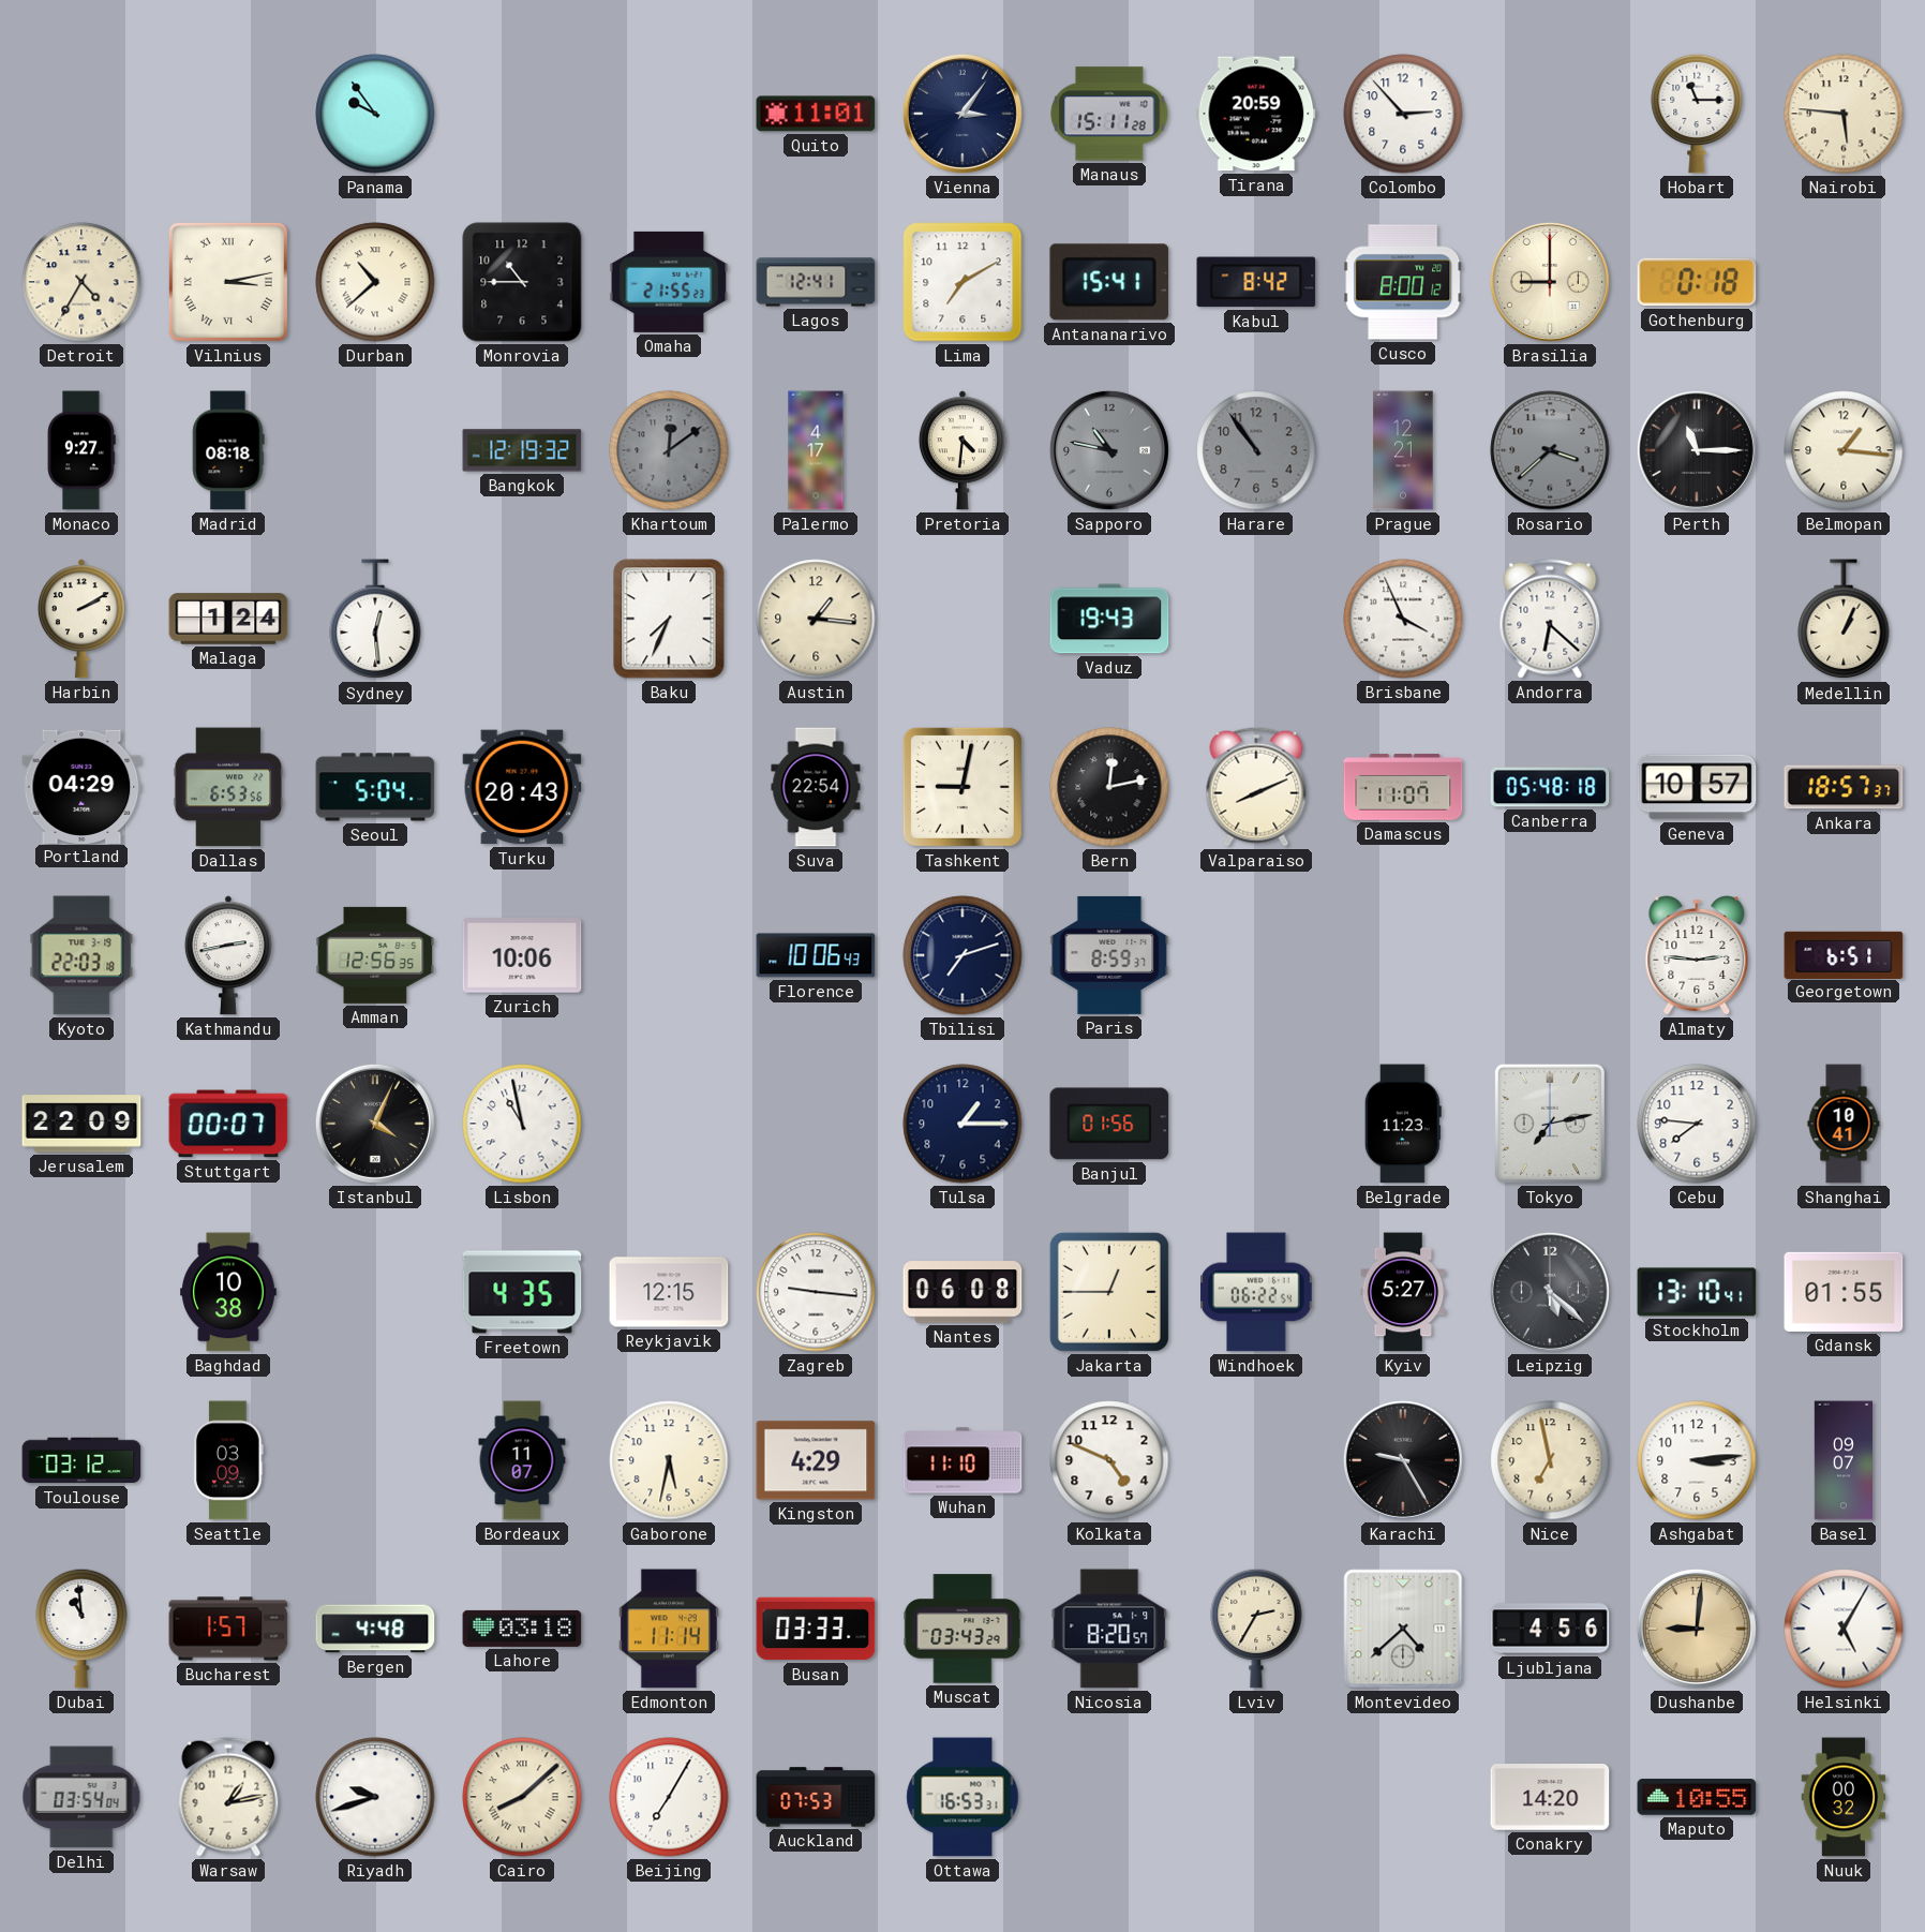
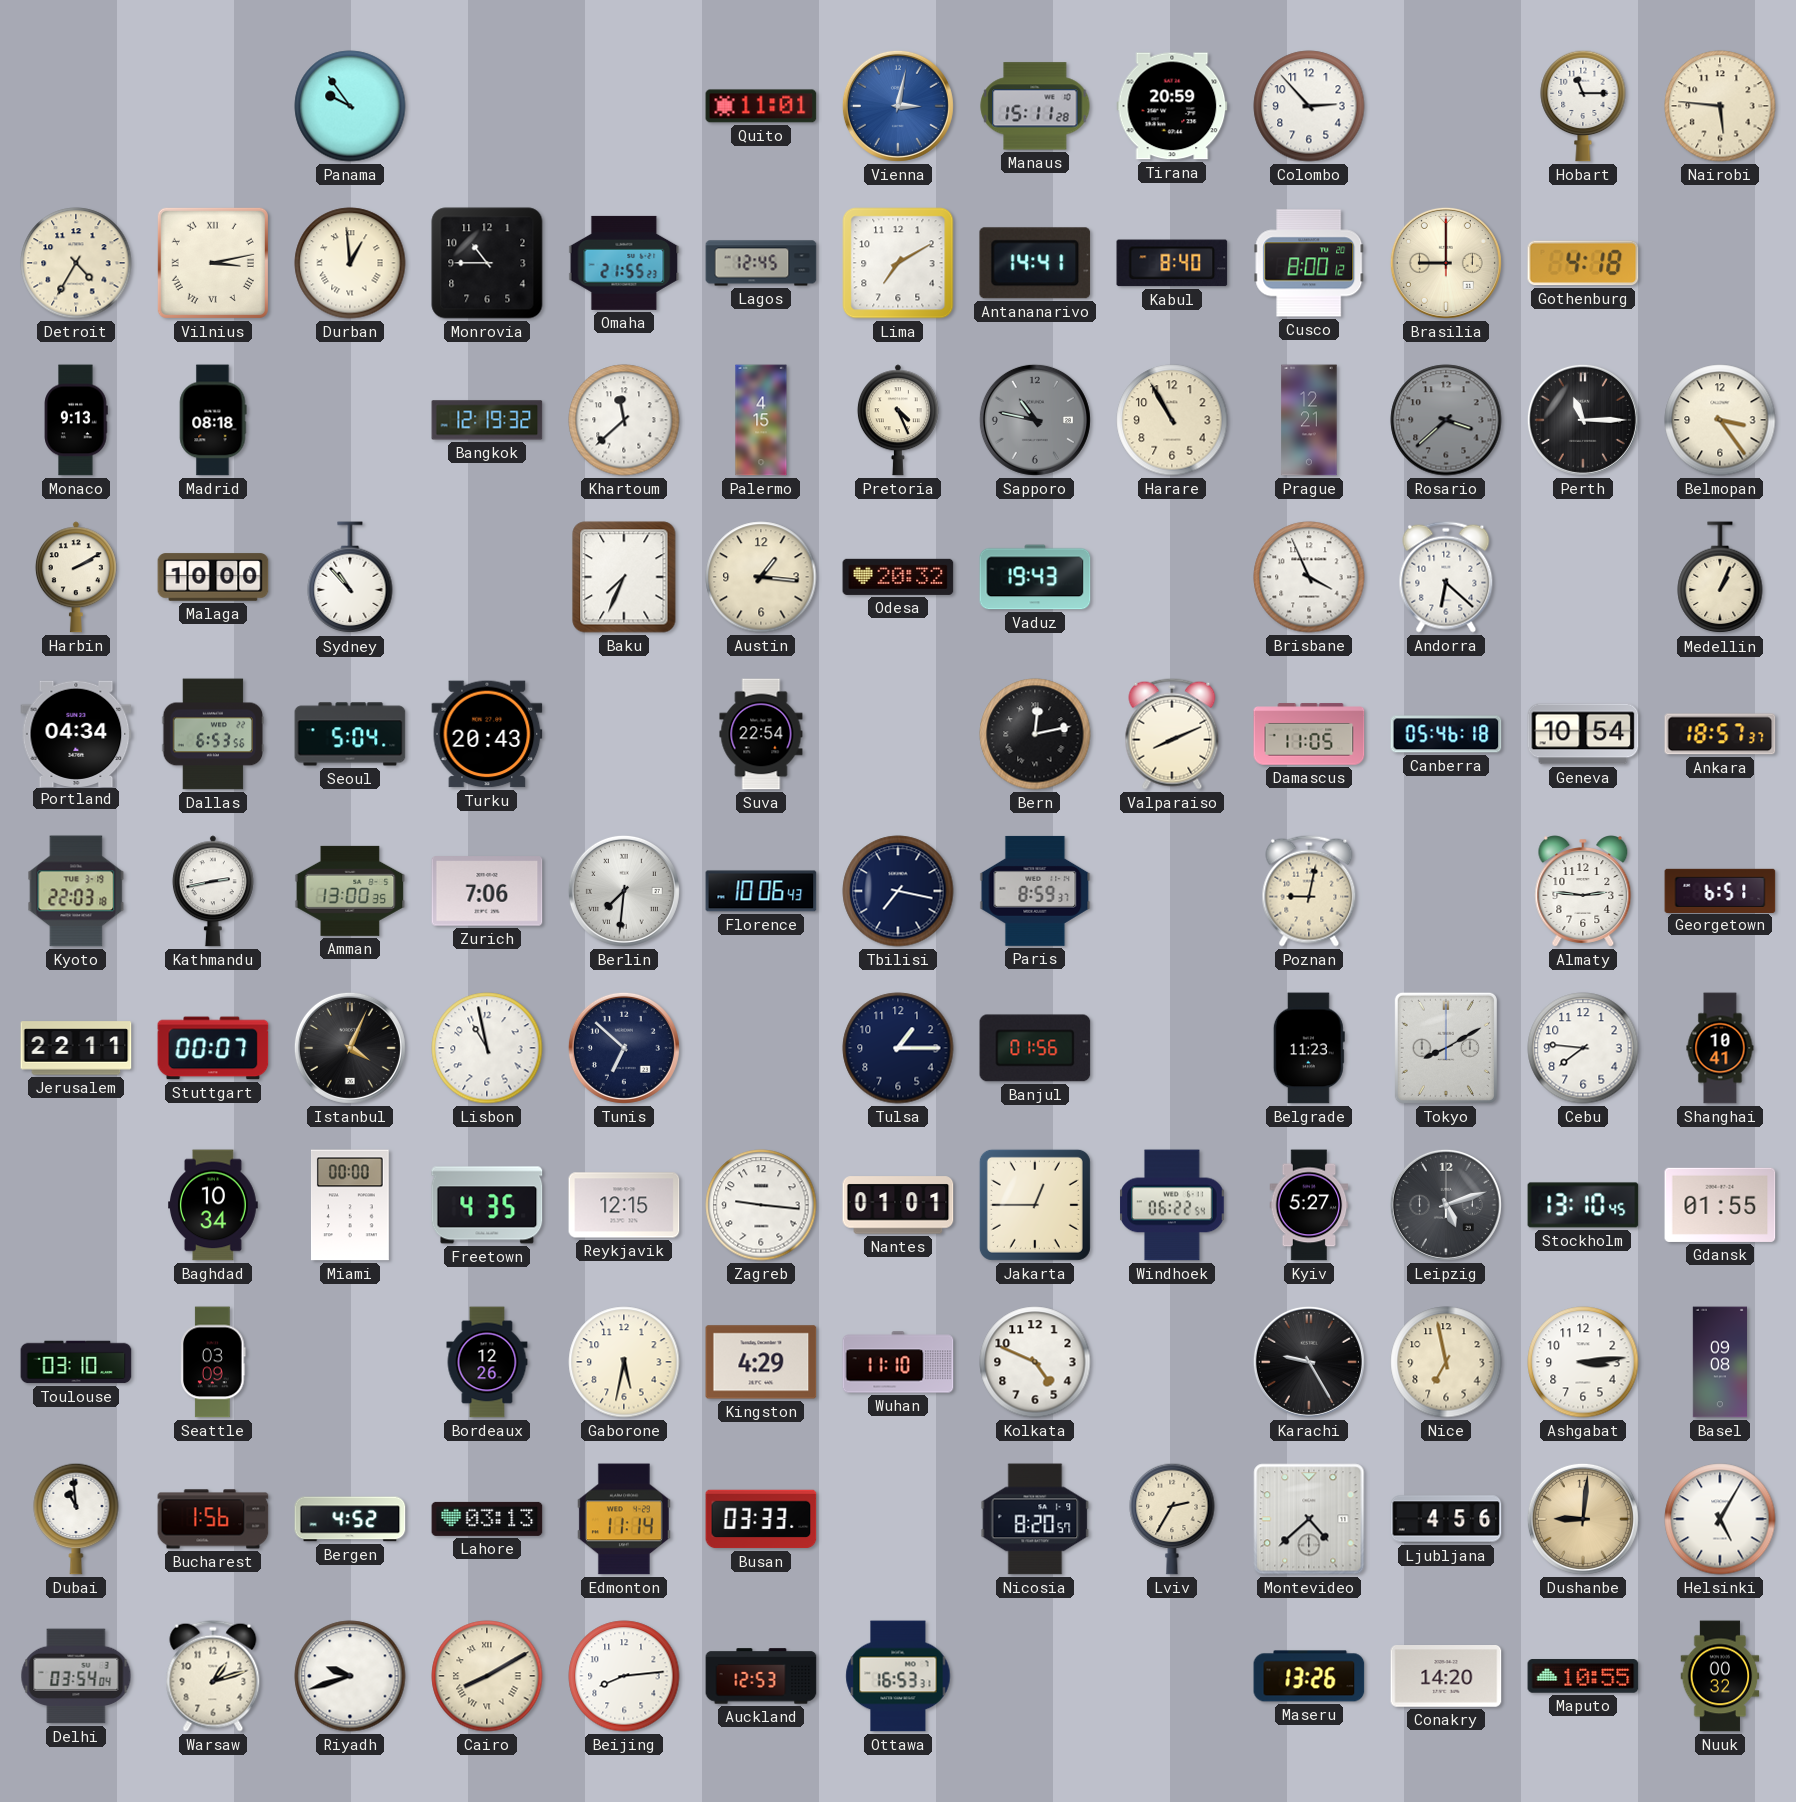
Vienna: 3:06 -> 3:02 (898, 106)
Vienna dial: navy -> blue (898, 106)
Durban: 10:38 -> 12:59 (350, 263)
Lagos: 12:41 -> 12:45 (761, 263)
Antananarivo: 15:41 -> 14:41 (1035, 263)
Kabul: 8:42 -> 8:40 (1172, 263)
Gothenburg: 0:18 -> 4:18 (1583, 263)
Monaco: 9:27 -> 9:13 (76, 420)
Khartoum: 12:09 -> 11:38 (624, 420)
Khartoum dial: grey -> white (624, 420)
Palermo: 4:17 -> 4:15 (761, 420)
Pretoria: 4:31 -> 4:26 (898, 420)
Harare: 10:54 -> 10:55 (1172, 420)
Harare dial: grey -> cream (1172, 420)
Belmopan: 1:16 -> 3:24 (1720, 420)
Malaga: 1:24 -> 10:00 (213, 577)
Sydney: 12:29 -> 10:53 (350, 578)
Odesa: none -> 20:32 (898, 577)
Portland: 04:29 -> 04:34 (76, 733)
Tashkent: 9:02 -> none (962, 787)
Damascus: 11:07 -> 11:05 (1309, 734)
Canberra: 05:48 -> 05:46 (1446, 734)
Geneva: 10:57 -> 10:54 (1583, 734)
Amman: 12:56 -> 13:00 (350, 891)
Zurich: 10:06 -> 7:06 (487, 891)
Berlin: none -> 7:31 (624, 891)
Tbilisi: 7:12 -> 7:17 (898, 891)
Poznan: none -> 9:02 (1309, 891)
Jerusalem: 22:09 -> 22:11 (76, 1048)
Tunis: none -> 6:52 (624, 1048)
Tokyo: 7:13 -> 8:10 (1446, 1048)
Baghdad: 10:38 -> 10:34 (214, 1205)
Miami: none -> 00:00 (350, 1205)
Nantes: 06:08 -> 01:01 (898, 1205)
Leipzig: 5:22 -> 5:12 (1446, 1205)
Stockholm: 13:10:41 -> 13:10:45 (1583, 1205)
Toulouse: 03:12 -> 03:10 (76, 1362)
Bordeaux: 11:07 -> 12:26 (487, 1362)
Basel: 09:07 -> 09:08 (1720, 1362)
Bucharest: 1:57 -> 1:56 (213, 1519)
Bergen: 4:48 -> 4:52 (350, 1519)
Lahore: 03:18 -> 03:13 (487, 1519)
Muscat: 03:43 -> none (962, 1629)
Warsaw: 1:13 -> 1:12 (213, 1676)
Cairo: 8:08 -> 8:10 (487, 1676)
Beijing: 7:05 -> 8:14 (624, 1676)
Auckland: 07:53 -> 12:53 (761, 1676)
Maseru: none -> 13:26 (1309, 1676)
